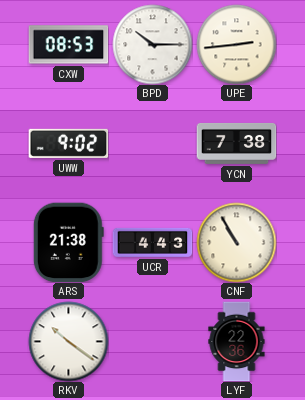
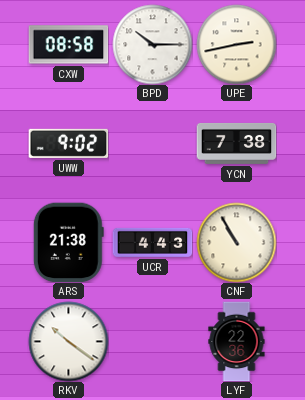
CXW: 08:53 -> 08:58 (68, 45)
UPE: 2:44 -> 2:43 (236, 44)
